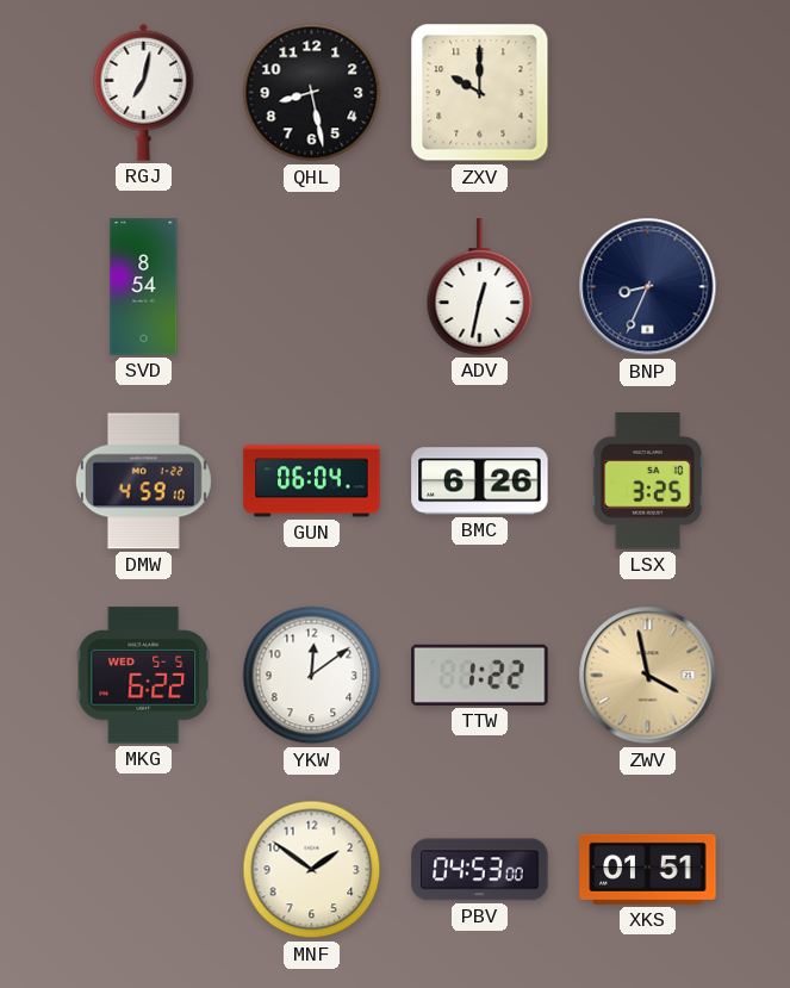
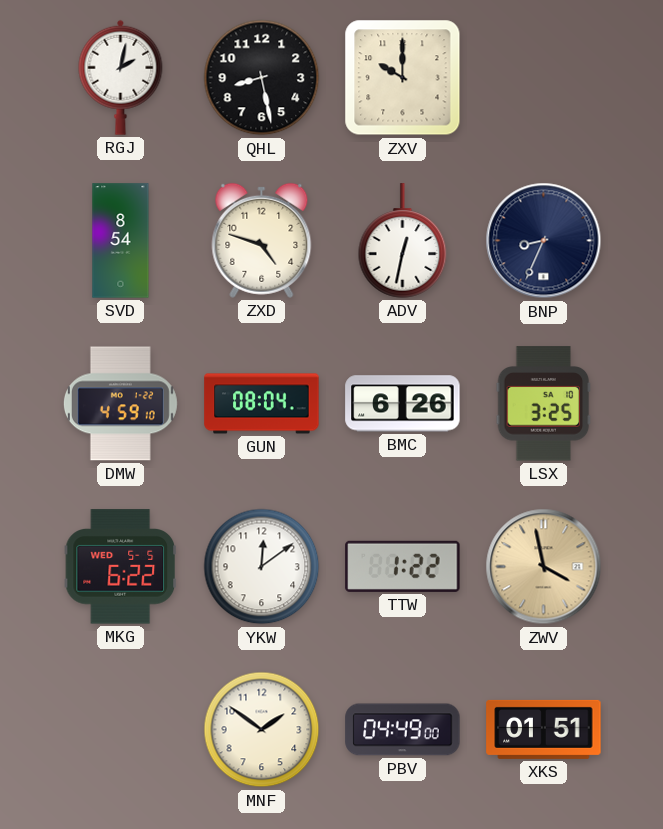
RGJ: 7:02 -> 2:02 (121, 77)
ZXD: none -> 4:48 (262, 240)
GUN: 06:04 -> 08:04 (262, 404)
PBV: 04:53 -> 04:49 (403, 730)
